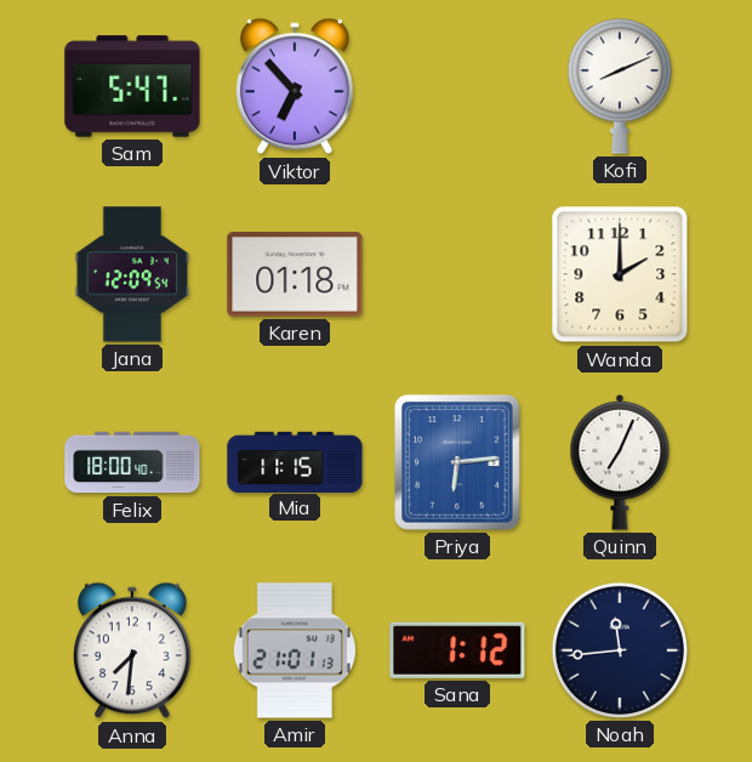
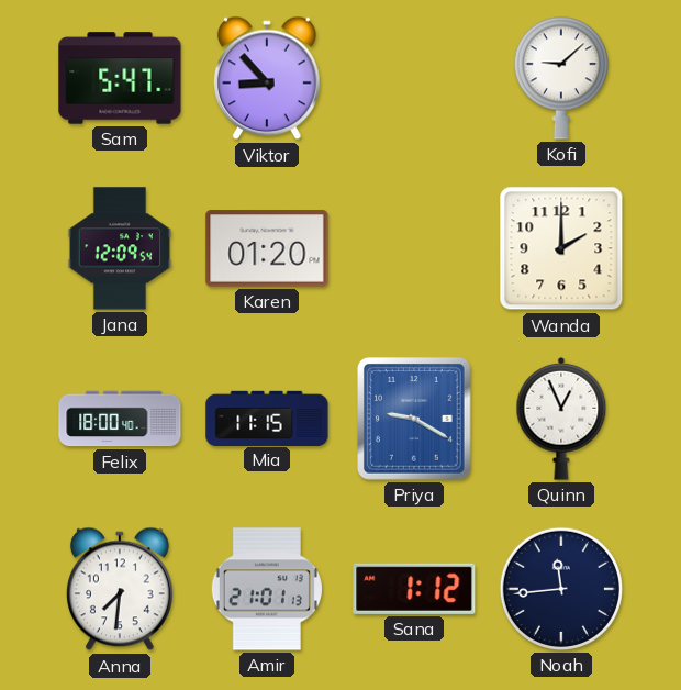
Viktor: 6:53 -> 8:53 (267, 78)
Kofi: 8:11 -> 9:08 (561, 78)
Karen: 01:18 -> 01:20 (267, 248)
Priya: 6:14 -> 9:20 (415, 420)
Quinn: 7:04 -> 12:56 (561, 419)
